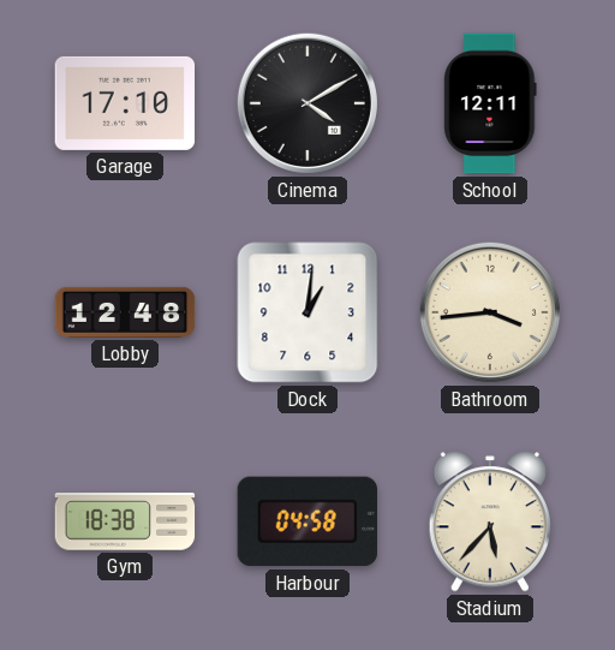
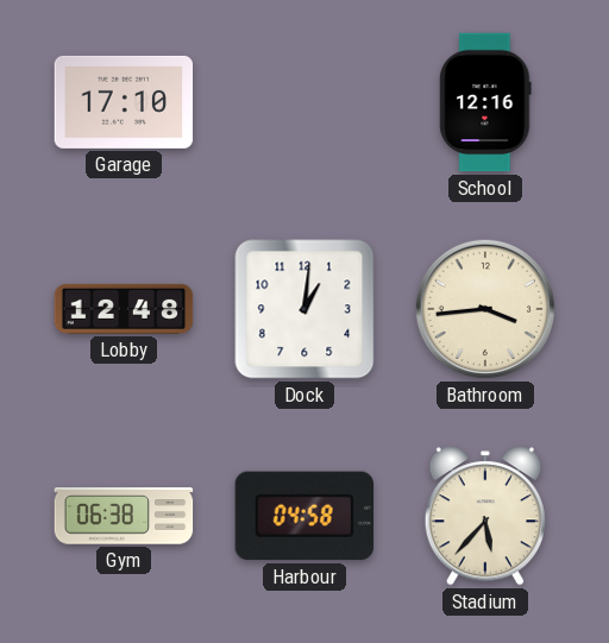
Cinema: 4:10 -> none (307, 103)
School: 12:11 -> 12:16 (485, 102)
Gym: 18:38 -> 06:38 (124, 516)
